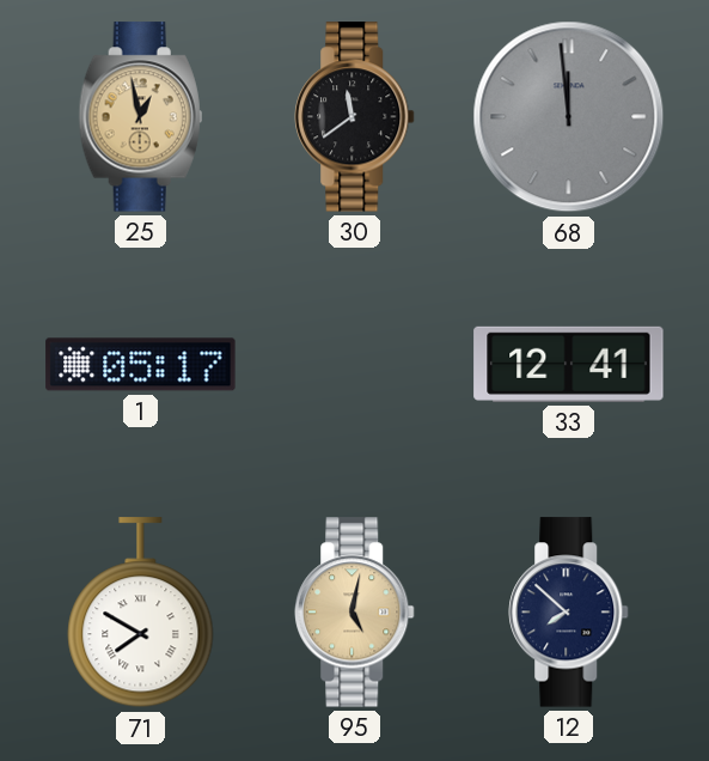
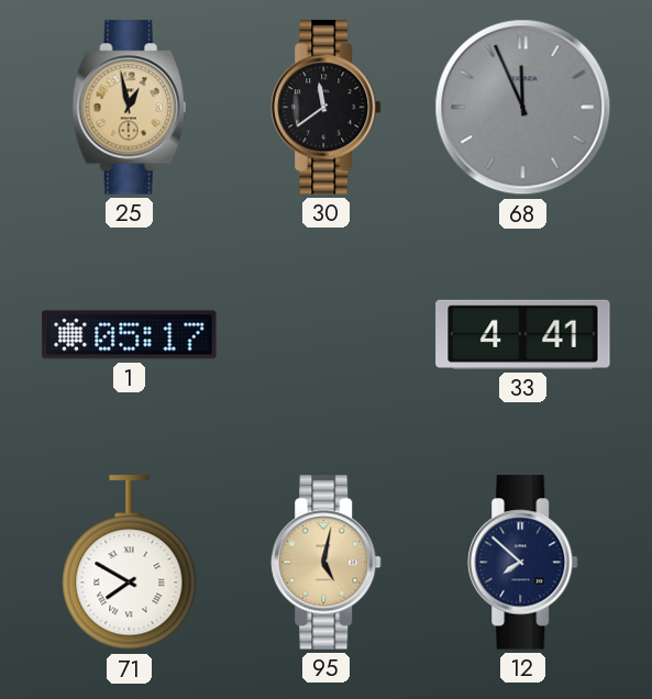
68: 11:59 -> 11:56 (523, 108)
33: 12:41 -> 4:41 (523, 334)
